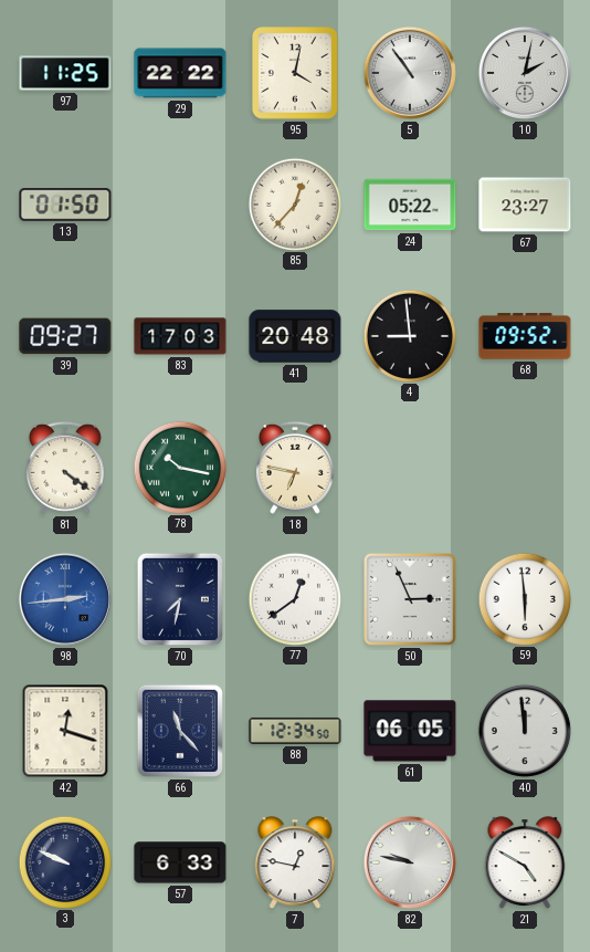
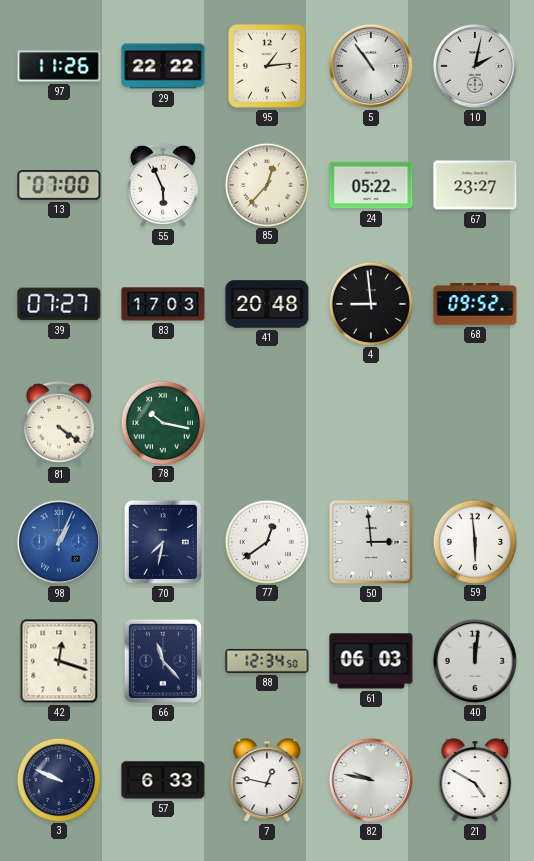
97: 11:25 -> 11:26 (59, 66)
95: 4:02 -> 1:14 (267, 66)
13: 01:50 -> 07:00 (59, 185)
55: none -> 5:56 (163, 185)
39: 09:27 -> 07:27 (59, 304)
18: 6:47 -> none (295, 468)
98: 2:44 -> 1:04 (59, 542)
50: 2:56 -> 2:59 (371, 542)
61: 06:05 -> 06:03 (371, 661)
40: 11:59 -> 12:01 (475, 661)
